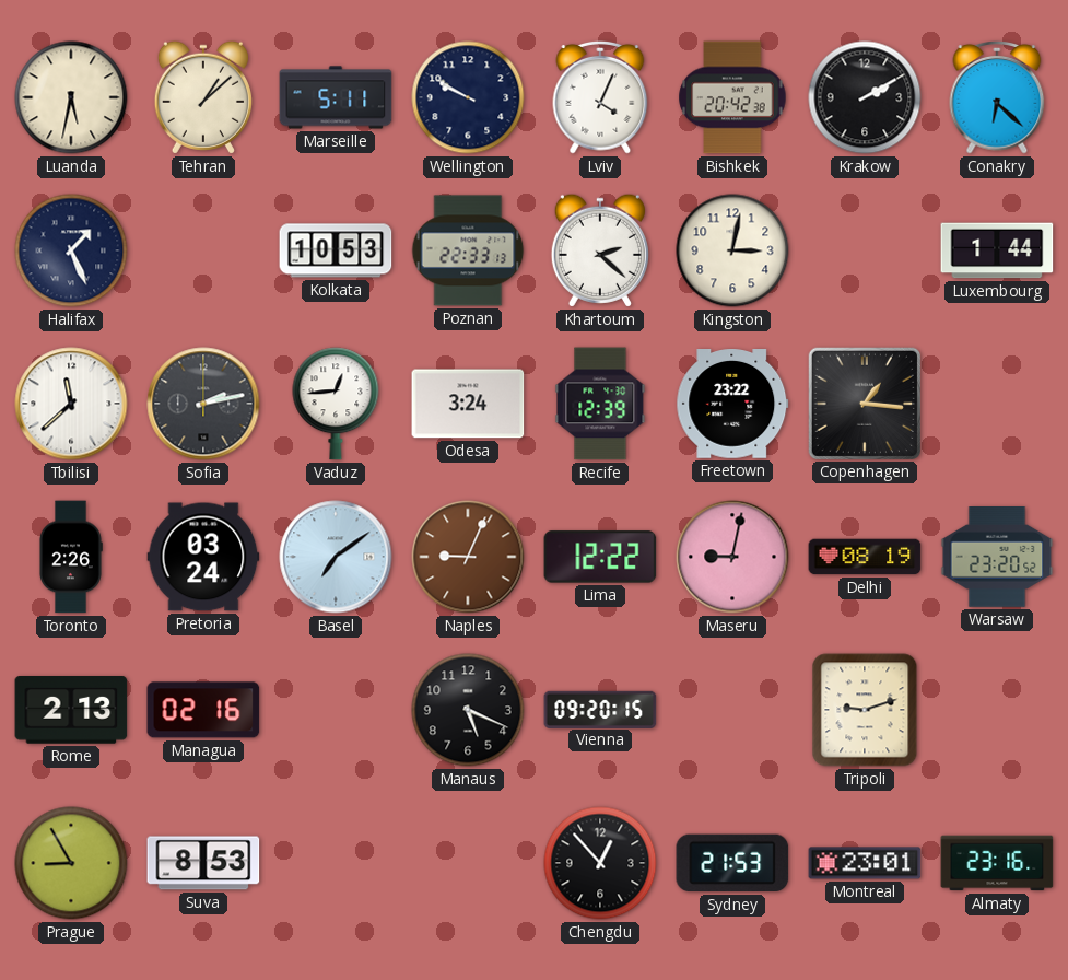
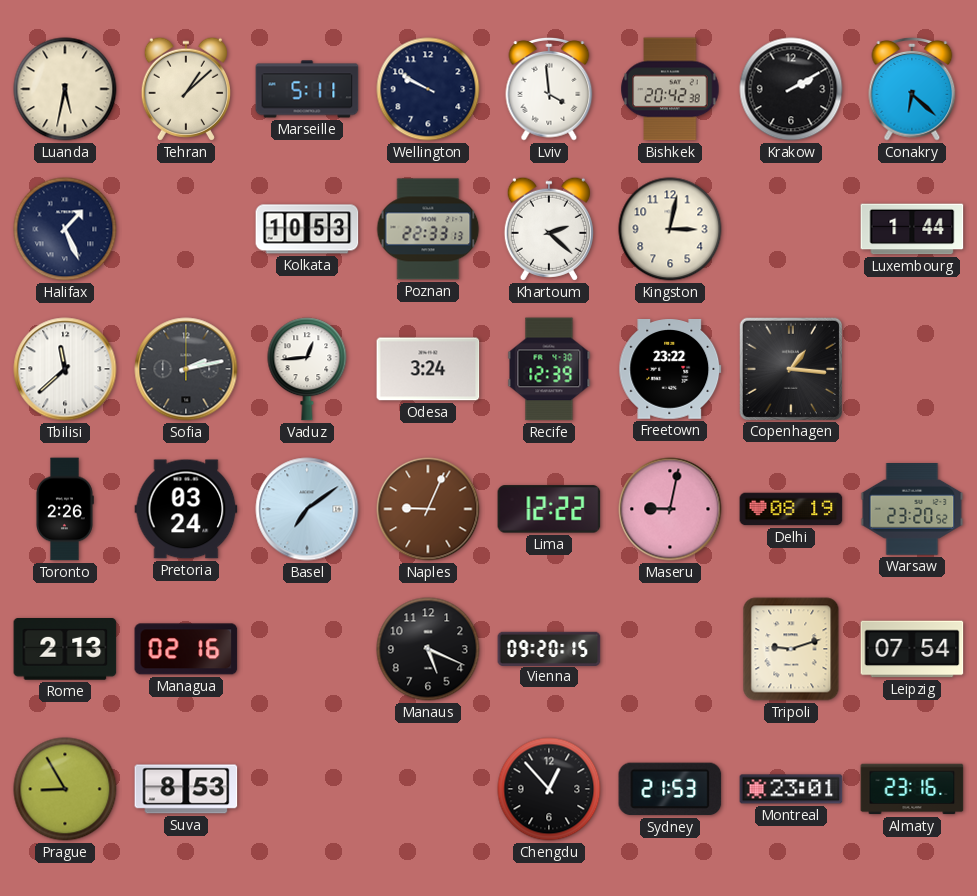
Lviv: 4:04 -> 3:59 (549, 89)
Leipzig: none -> 07:54 (912, 649)
